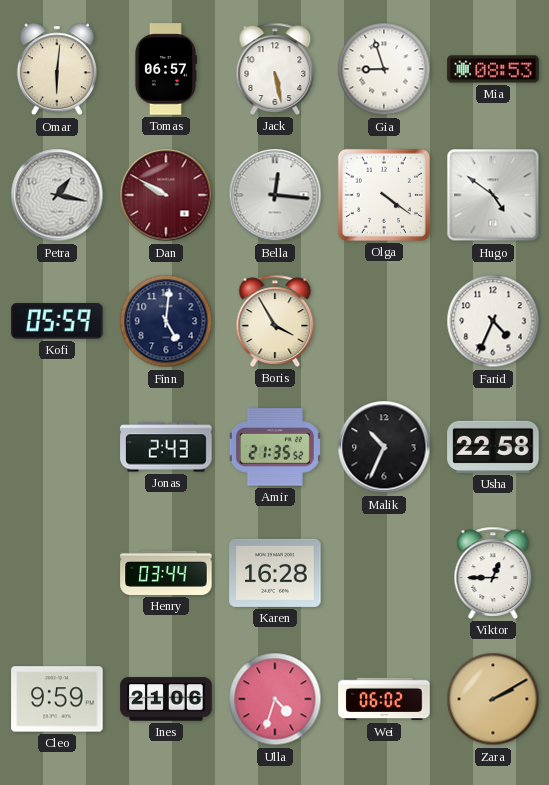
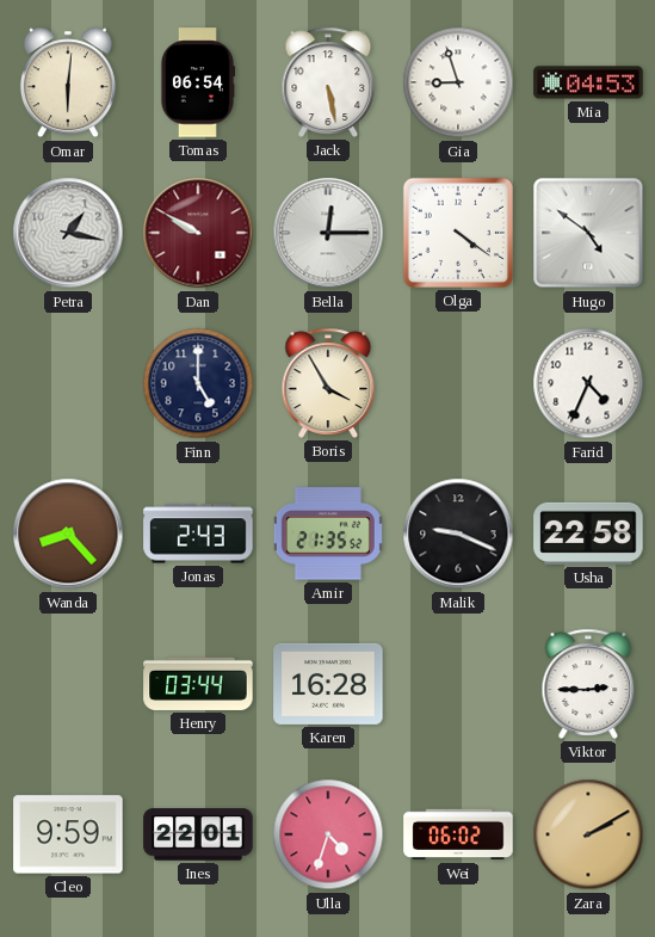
Tomas: 06:57 -> 06:54 (197, 82)
Mia: 08:53 -> 04:53 (588, 82)
Bella: 12:16 -> 12:15 (328, 233)
Kofi: 05:59 -> none (57, 322)
Finn: 5:01 -> 5:00 (198, 383)
Wanda: none -> 8:23 (68, 534)
Malik: 10:34 -> 9:19 (458, 534)
Viktor: 12:45 -> 2:45 (588, 684)
Ines: 21:06 -> 22:01 (198, 834)
